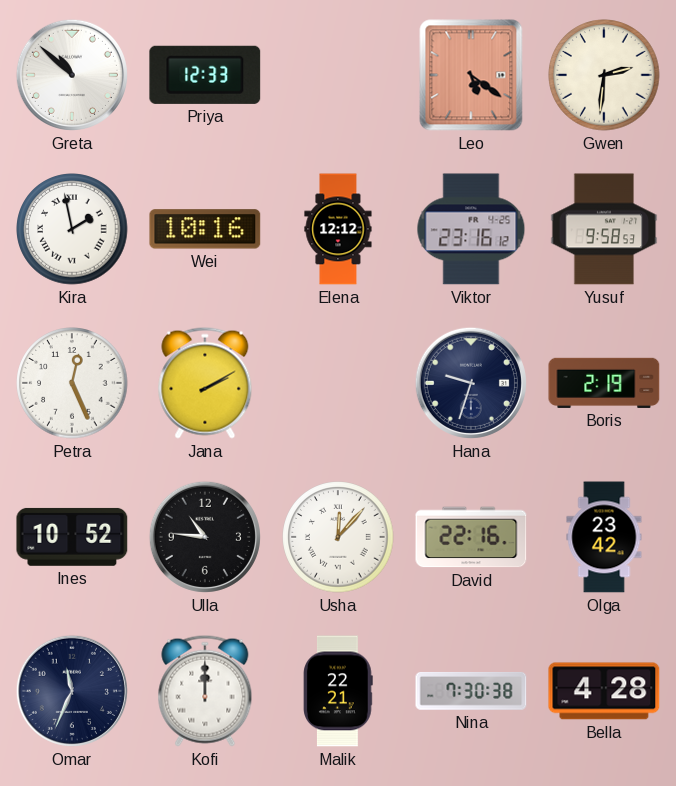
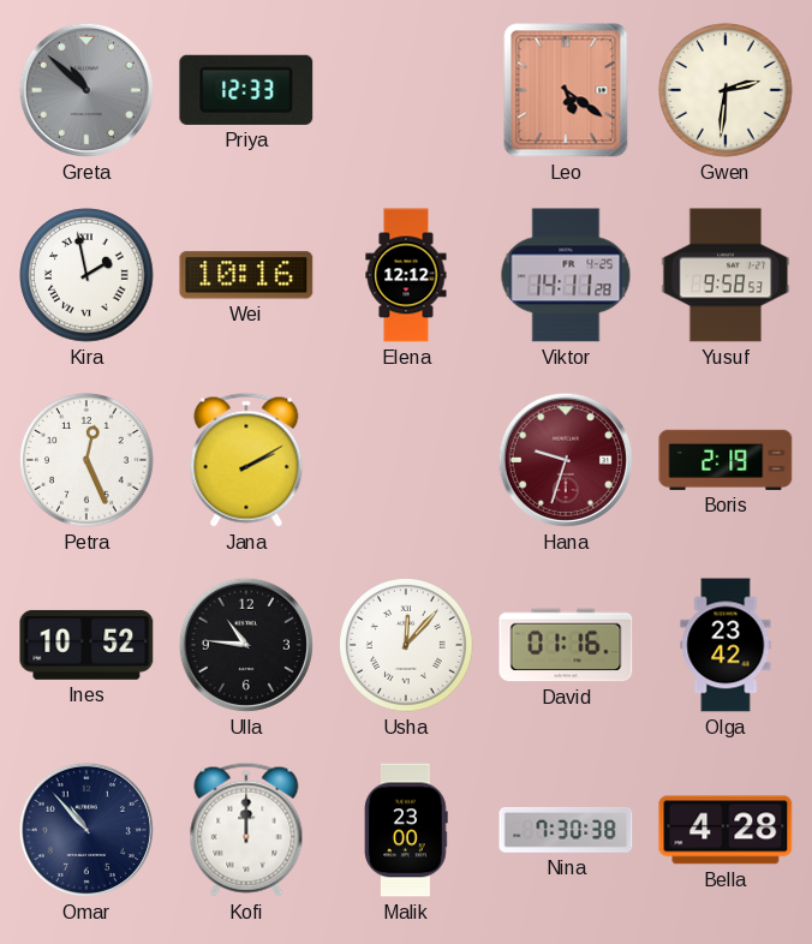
Greta dial: white -> grey (86, 90)
Viktor: 23:16 -> 14:11 (566, 275)
Hana dial: navy -> burgundy (566, 460)
David: 22:16 -> 01:16 (566, 645)
Omar: 11:34 -> 10:53 (86, 830)
Malik: 22:21 -> 23:00 (406, 830)
